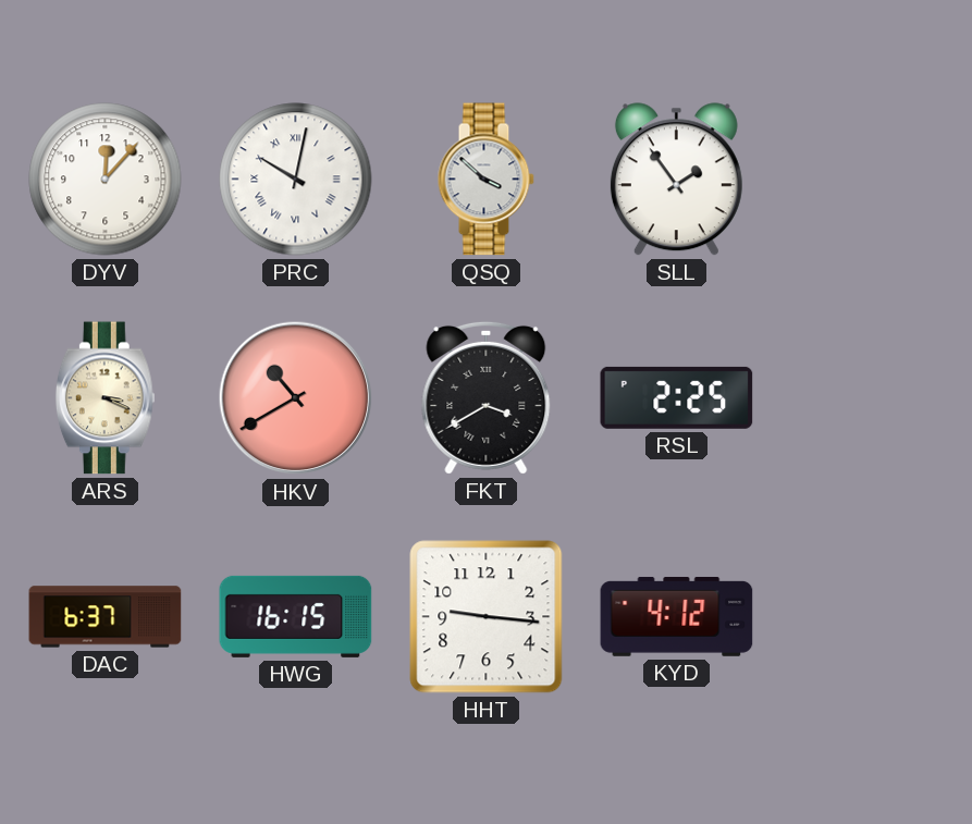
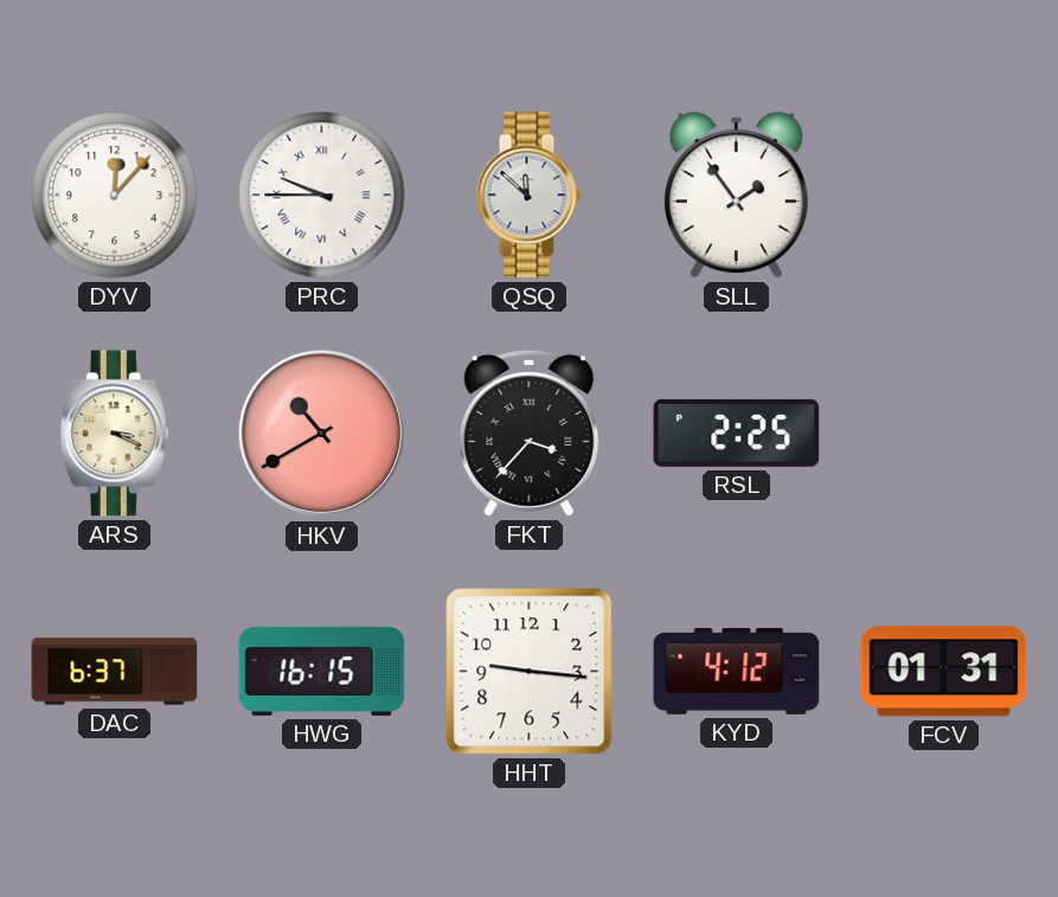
PRC: 10:02 -> 9:45 (322, 196)
QSQ: 3:52 -> 11:52 (528, 196)
FKT: 3:40 -> 3:37 (530, 433)
FCV: none -> 01:31 (944, 672)
